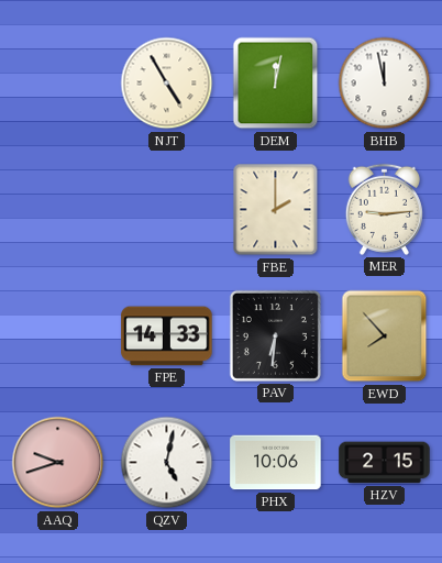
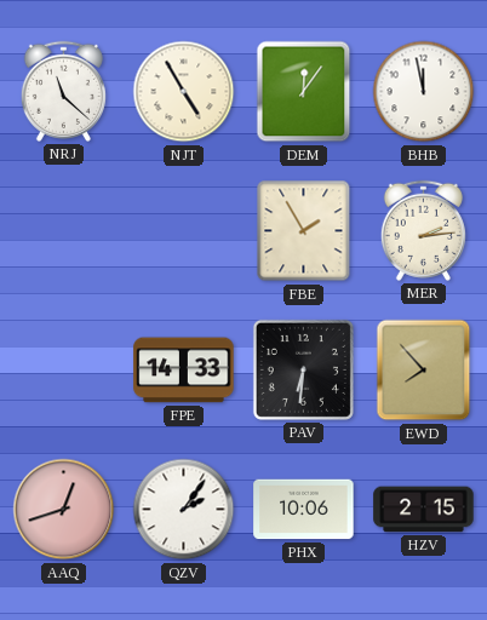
NRJ: none -> 11:22 (63, 91)
DEM: 12:02 -> 12:06 (304, 92)
FBE: 2:00 -> 1:55 (304, 231)
MER: 9:14 -> 2:14 (423, 230)
AAQ: 9:42 -> 12:42 (64, 510)
QZV: 5:02 -> 2:06 (184, 510)
